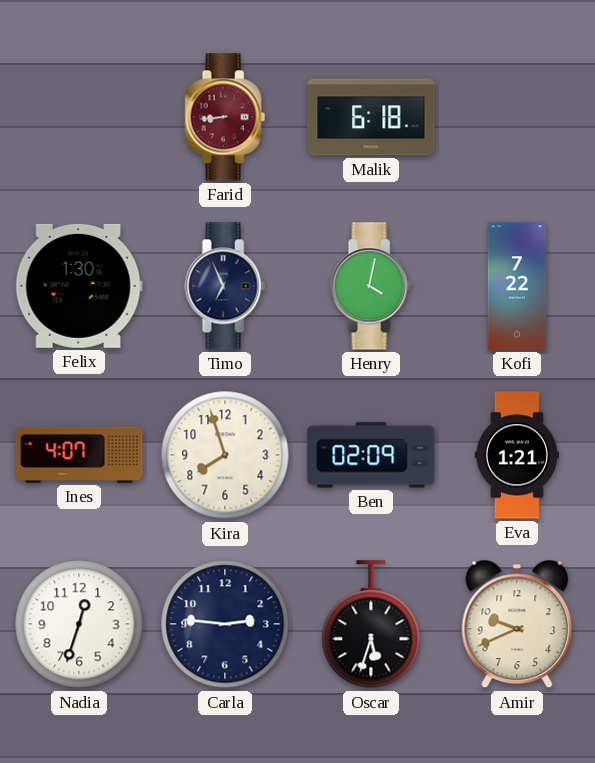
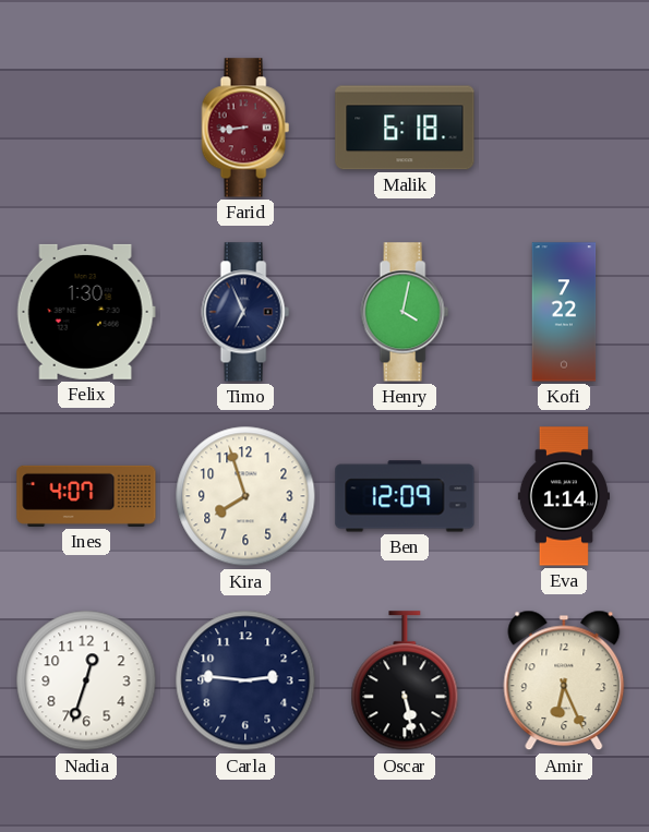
Ben: 02:09 -> 12:09 (405, 496)
Eva: 1:21 -> 1:14 (564, 496)
Oscar: 5:33 -> 5:28 (405, 682)
Amir: 9:41 -> 6:26 (564, 680)
